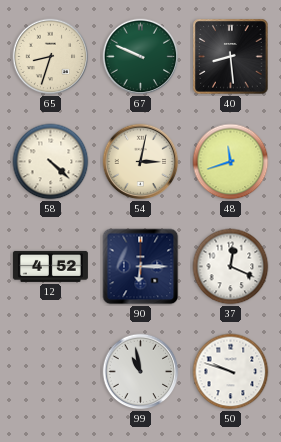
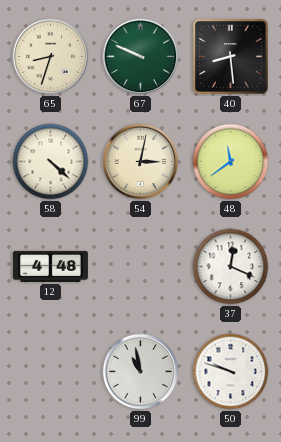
48: 11:42 -> 11:39 (231, 162)
12: 4:52 -> 4:48 (50, 266)
90: 6:15 -> none (141, 267)
